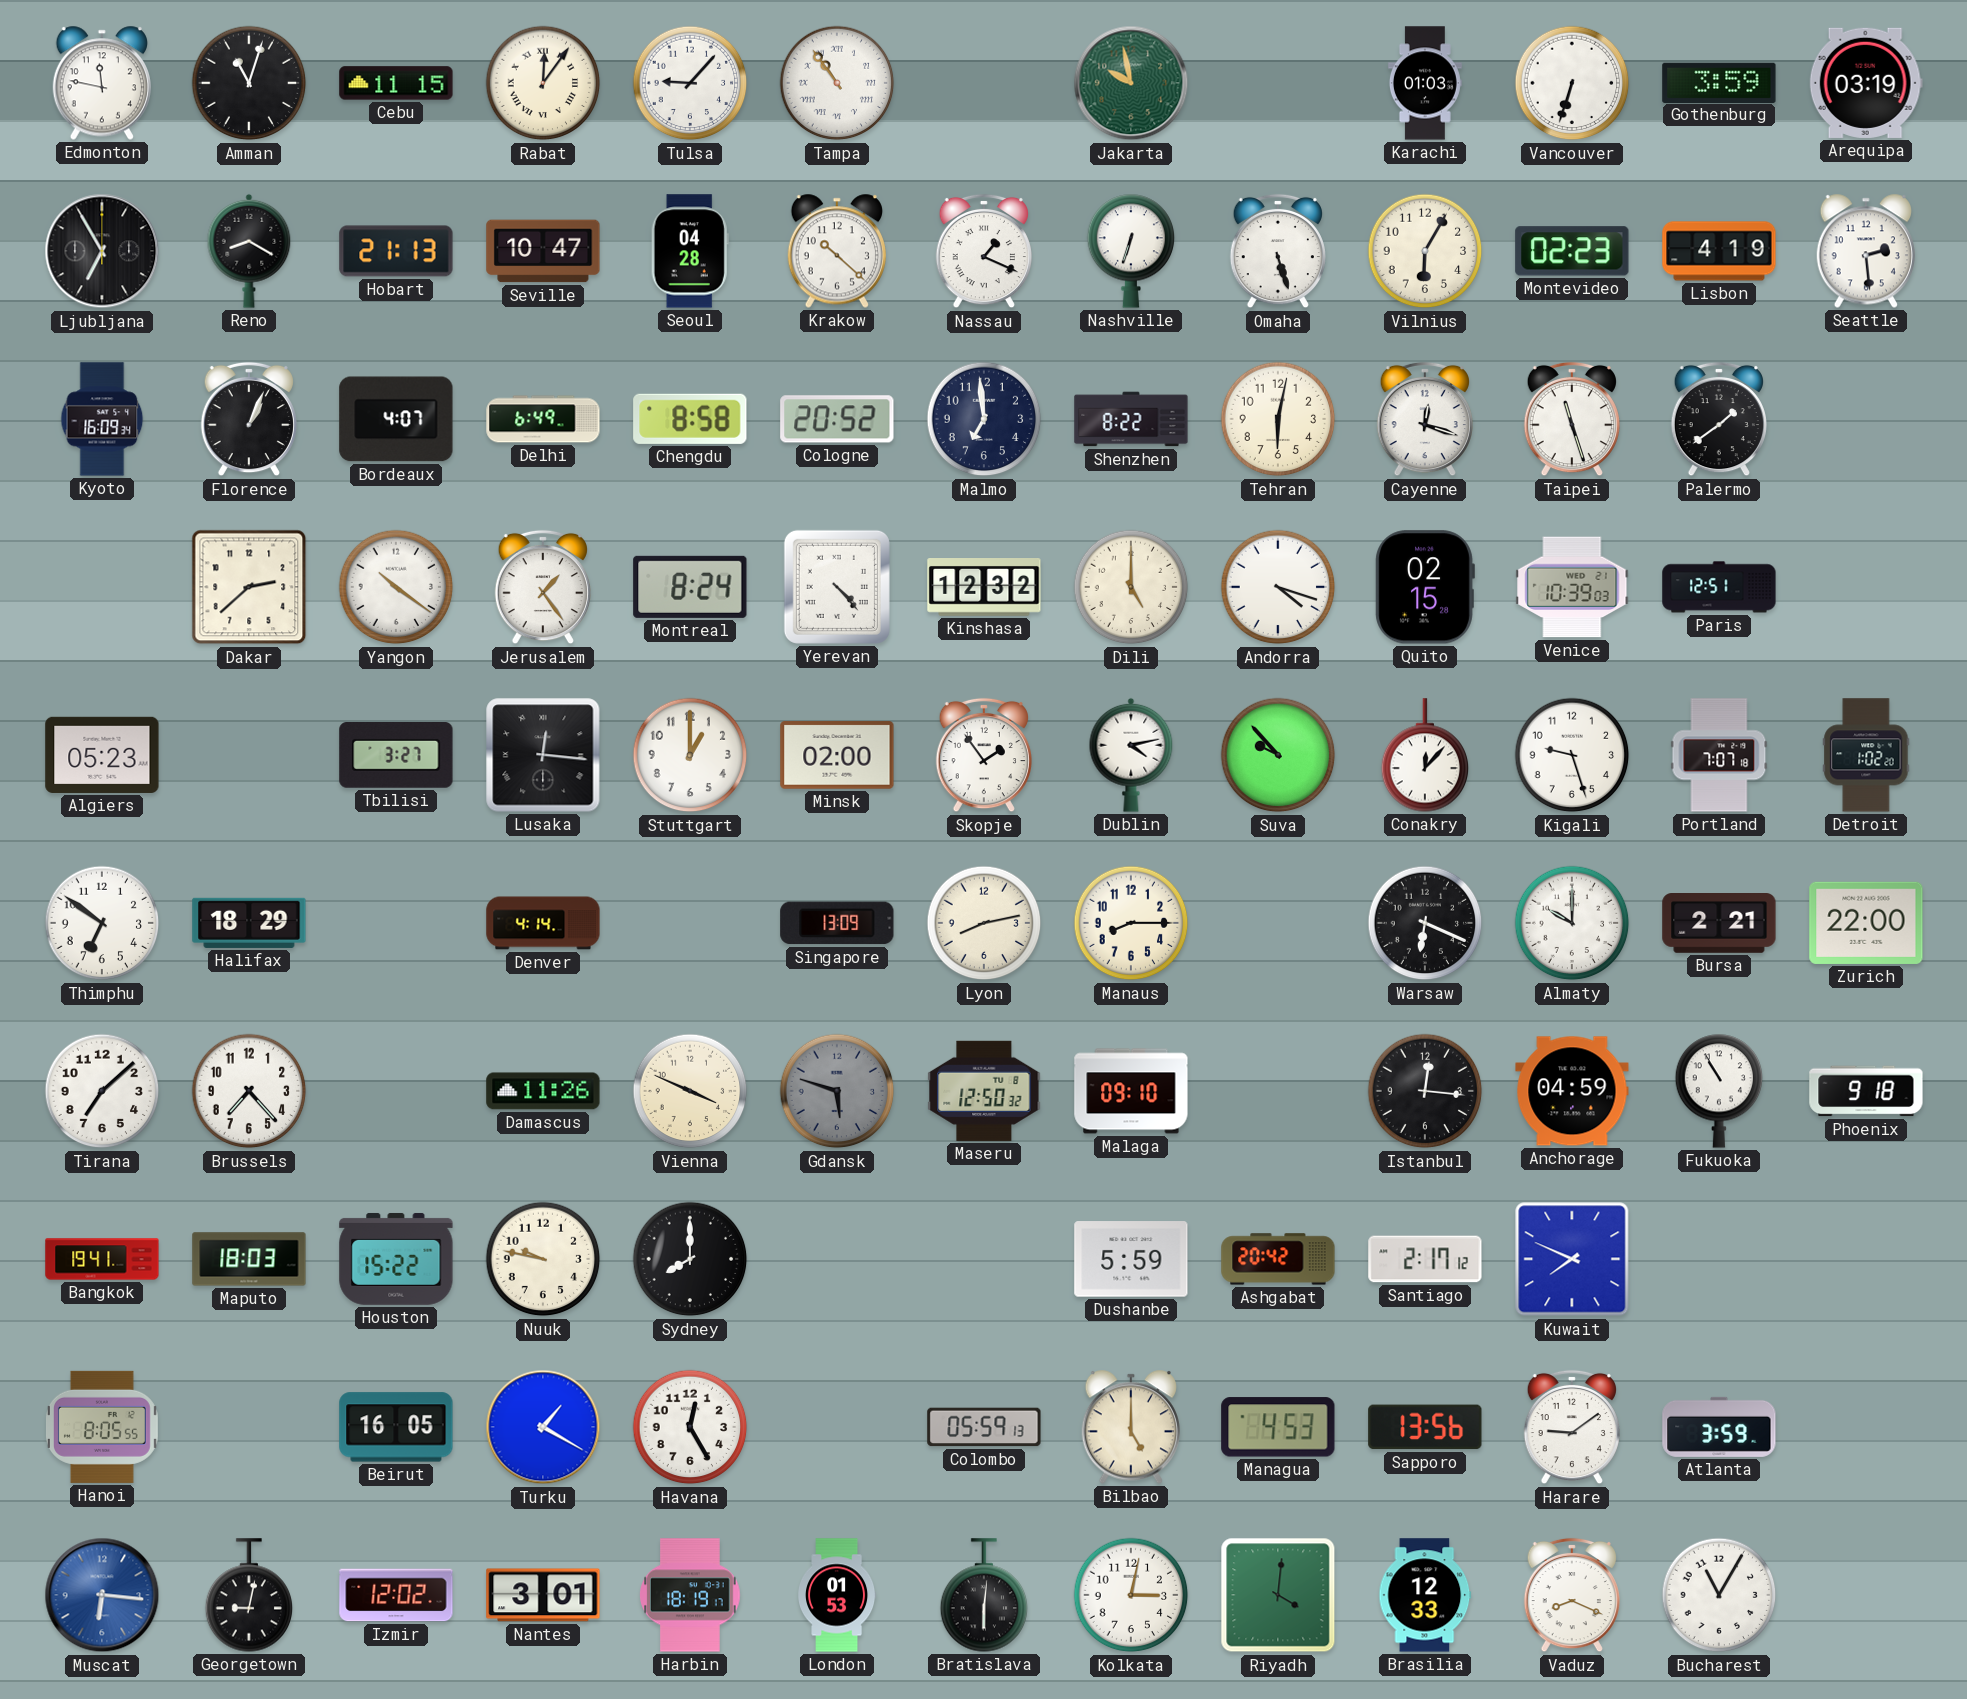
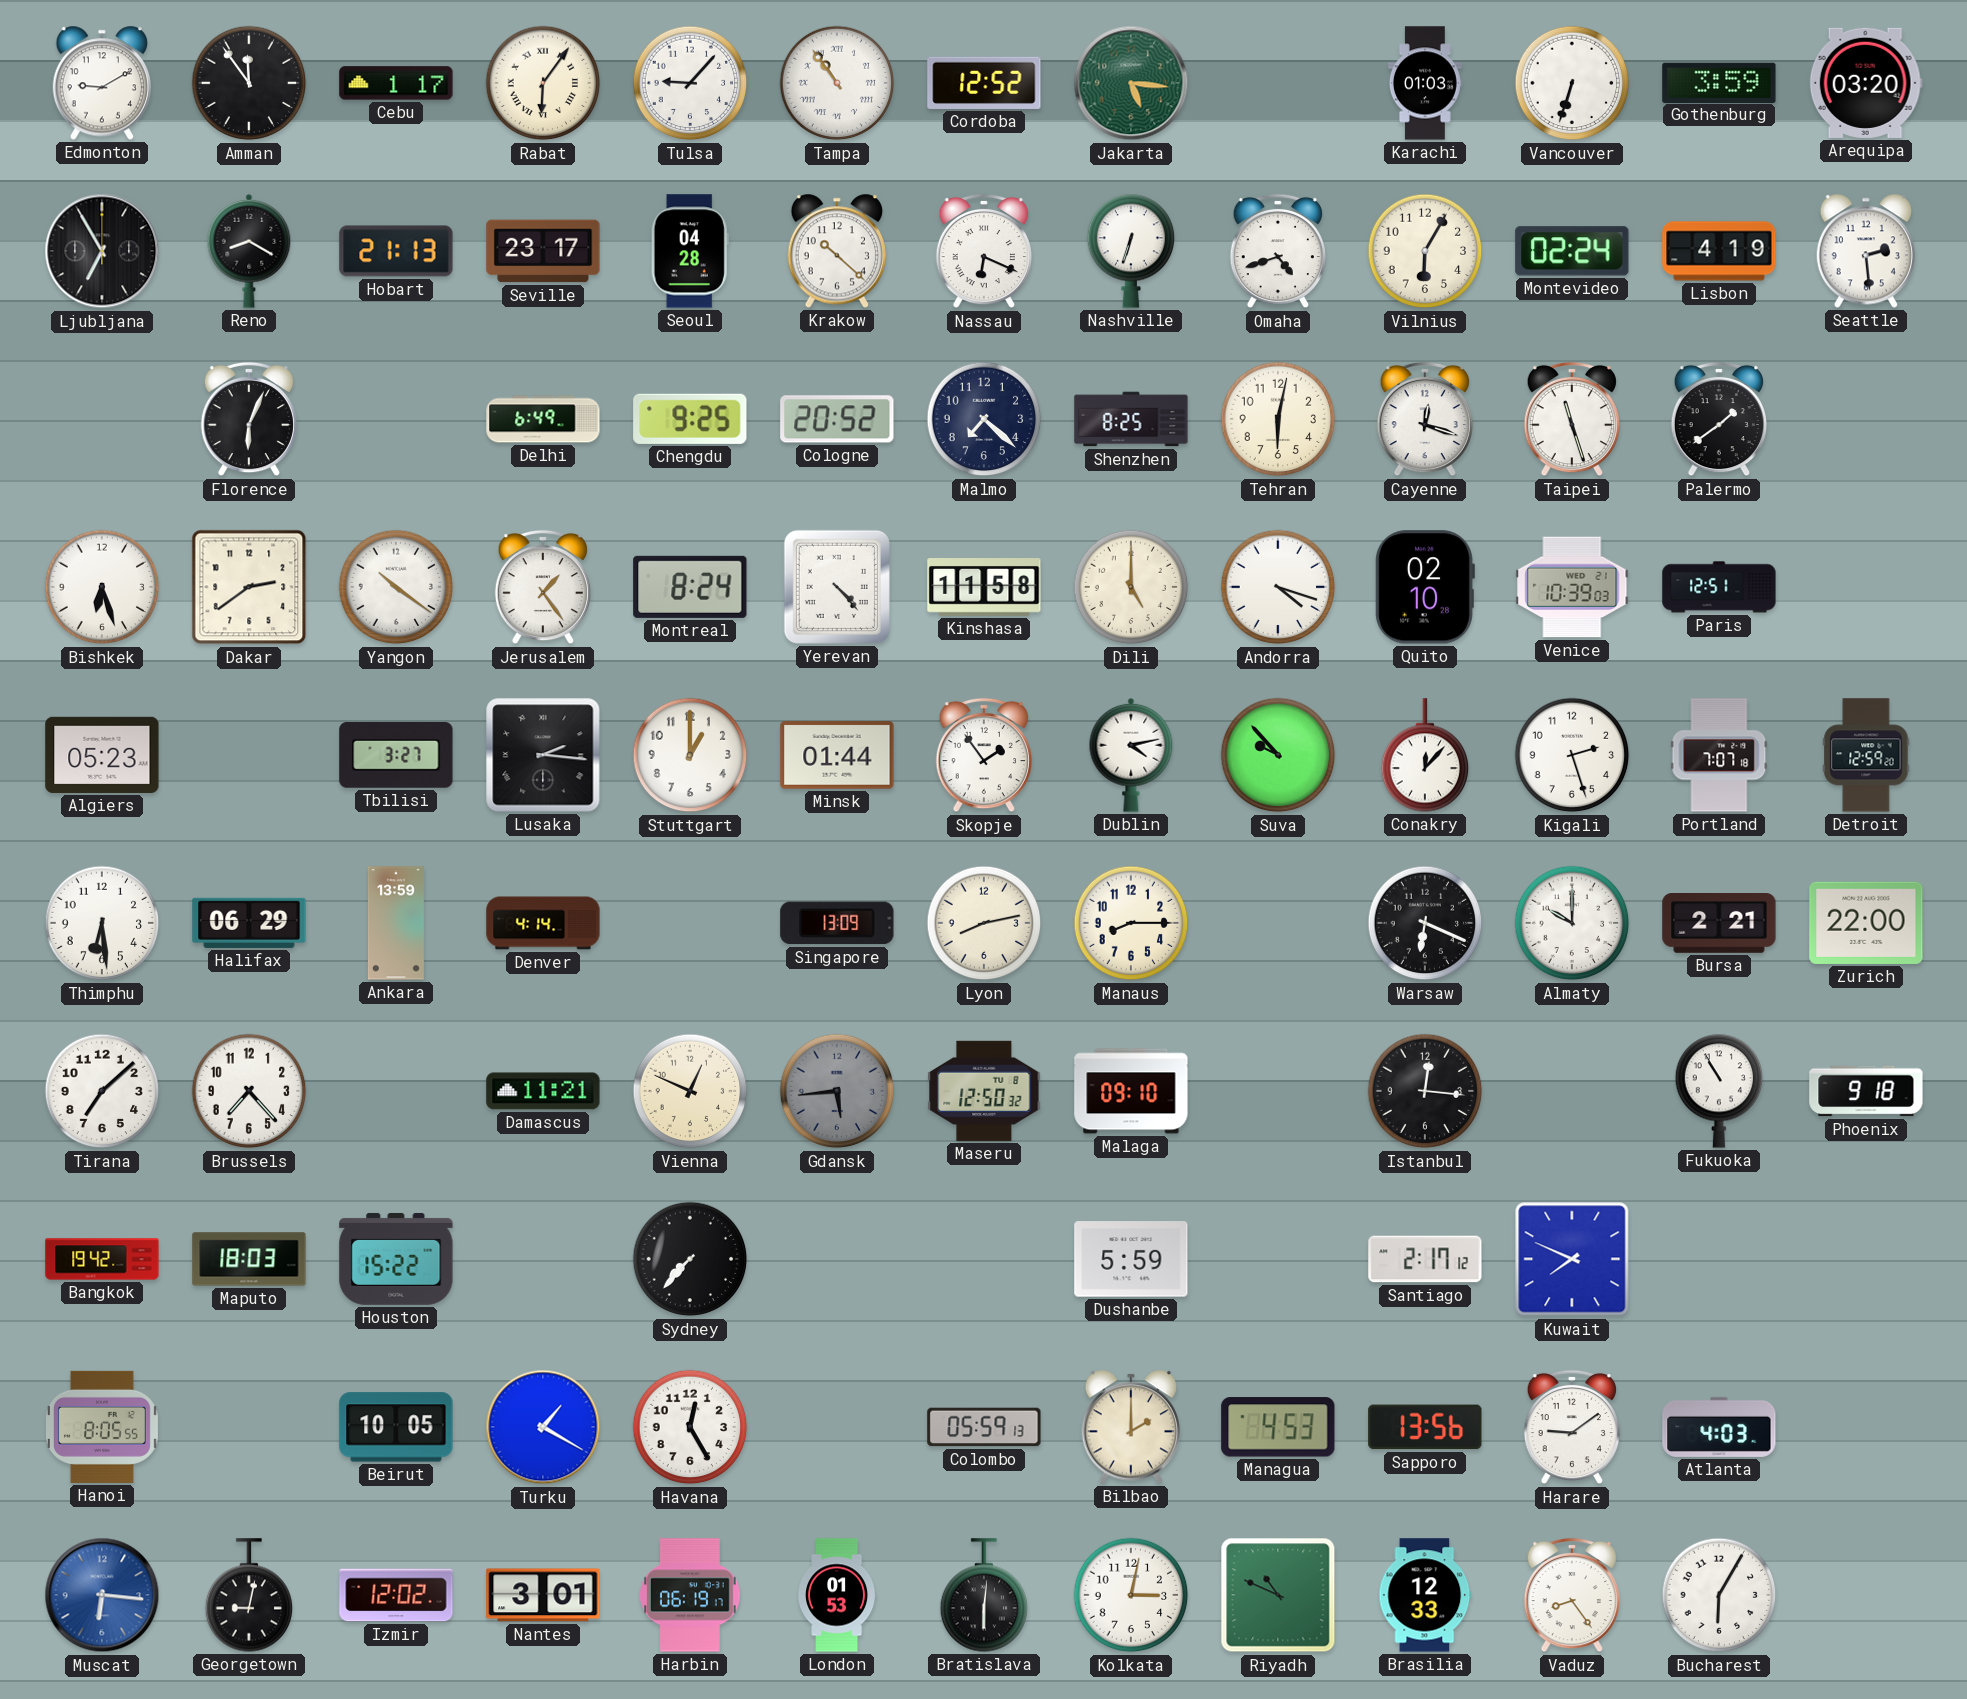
Edmonton: 11:47 -> 9:10 (102, 83)
Amman: 11:03 -> 11:54 (249, 83)
Cebu: 11:15 -> 1:17 (396, 83)
Rabat: 12:06 -> 6:06 (543, 83)
Cordoba: none -> 12:52 (984, 83)
Jakarta: 9:58 -> 5:16 (1131, 83)
Arequipa: 03:19 -> 03:20 (1866, 83)
Seville: 10:47 -> 23:17 (543, 251)
Nassau: 1:19 -> 6:19 (984, 251)
Omaha: 5:27 -> 4:42 (1278, 251)
Montevideo: 02:23 -> 02:24 (1572, 251)
Kyoto: 16:09 -> none (102, 419)
Florence: 1:04 -> 6:04 (249, 419)
Bordeaux: 4:07 -> none (396, 419)
Chengdu: 8:58 -> 9:25 (690, 419)
Malmo: 6:59 -> 7:22 (984, 419)
Shenzhen: 8:22 -> 8:25 (1131, 419)
Bishkek: none -> 6:27 (102, 587)
Dakar: 2:38 -> 2:39 (249, 587)
Kinshasa: 12:32 -> 11:58 (984, 588)
Quito: 02:15 -> 02:10 (1425, 587)
Lusaka: 12:16 -> 2:16 (543, 755)
Minsk: 02:00 -> 01:44 (837, 755)
Kigali: 9:27 -> 2:27 (1572, 755)
Detroit: 1:02 -> 12:59 (1866, 755)
Thimphu: 6:51 -> 6:29 (102, 923)
Halifax: 18:29 -> 06:29 (249, 923)
Ankara: none -> 13:59 (396, 923)
Damascus: 11:26 -> 11:21 (543, 1091)
Vienna: 3:49 -> 12:49 (690, 1091)
Gdansk: 5:48 -> 5:44 (837, 1091)
Anchorage: 04:59 -> none (1572, 1091)
Bangkok: 19:41 -> 19:42 (102, 1259)
Nuuk: 9:47 -> none (543, 1259)
Sydney: 8:00 -> 7:37 (690, 1259)
Ashgabat: 20:42 -> none (1278, 1259)
Beirut: 16:05 -> 10:05 (396, 1427)
Bilbao: 5:00 -> 2:00 (1131, 1427)
Atlanta: 3:59 -> 4:03 (1719, 1427)
Harbin: 18:19 -> 06:19 (691, 1595)
Riyadh: 4:01 -> 10:49 (1278, 1595)
Vaduz: 8:19 -> 8:24 (1572, 1595)
Bucharest: 11:05 -> 6:05 (1719, 1595)
